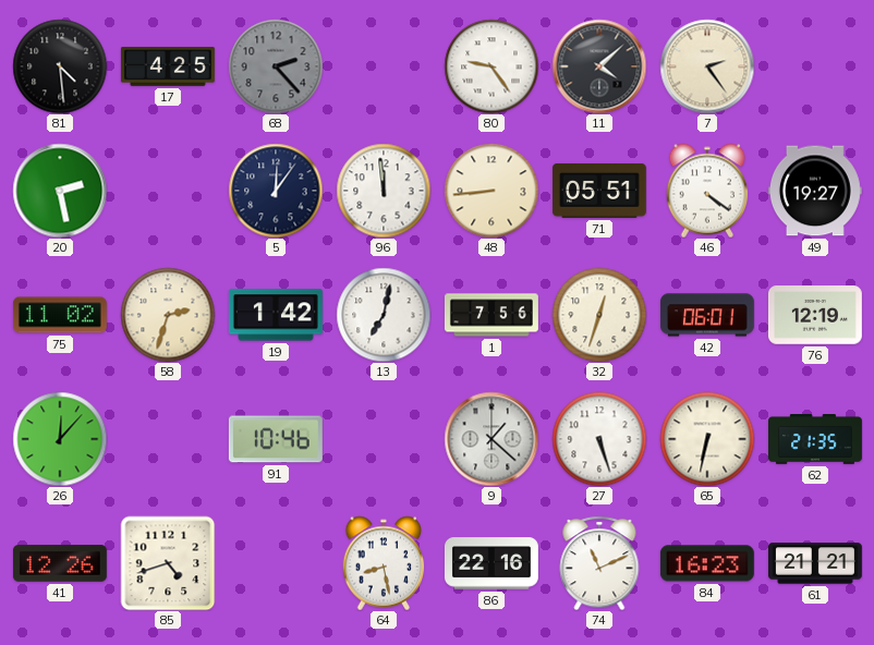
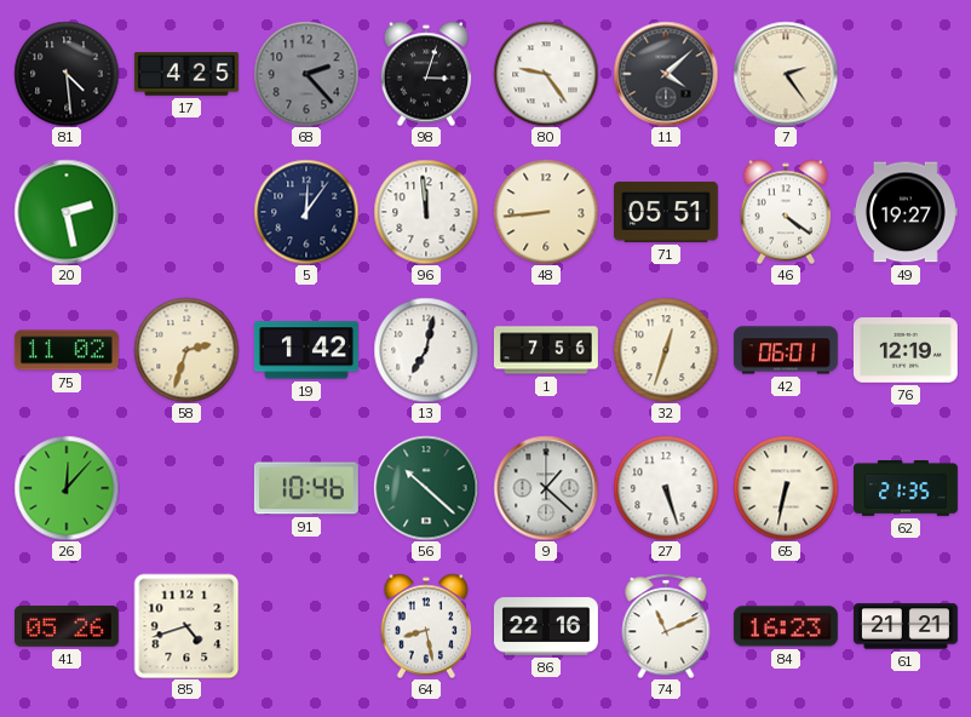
98: none -> 3:03 (426, 74)
56: none -> 10:22 (426, 488)
41: 12:26 -> 05:26 (67, 626)
